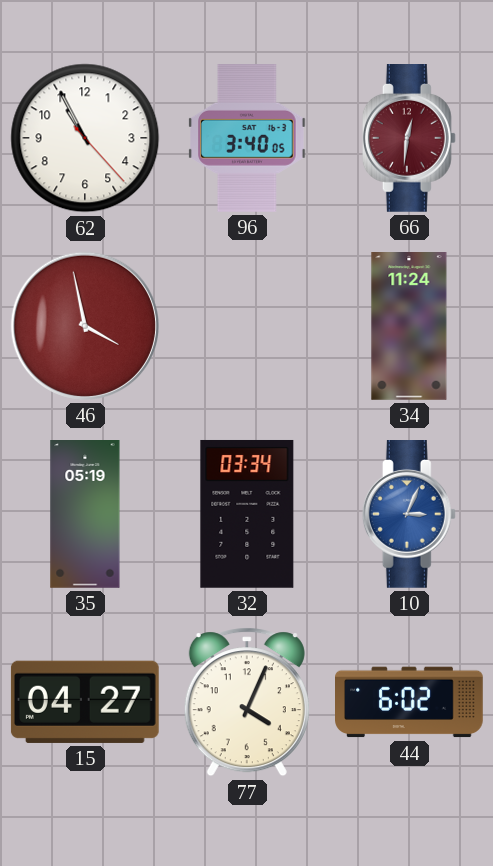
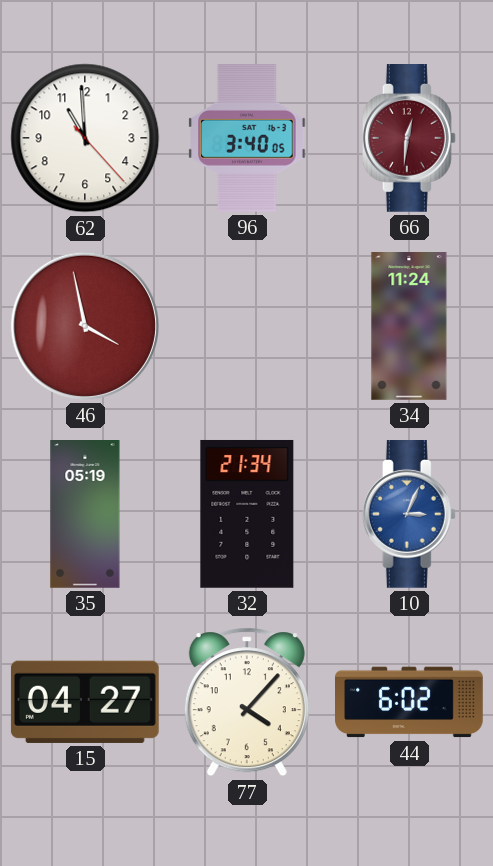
62: 10:55 -> 10:59 (85, 138)
32: 03:34 -> 21:34 (247, 514)
77: 4:04 -> 4:07 (247, 702)
